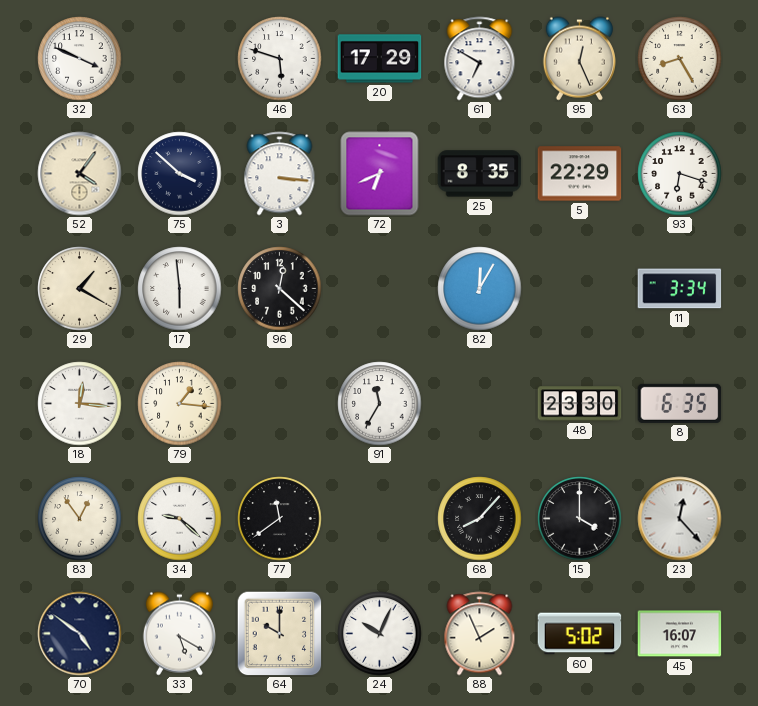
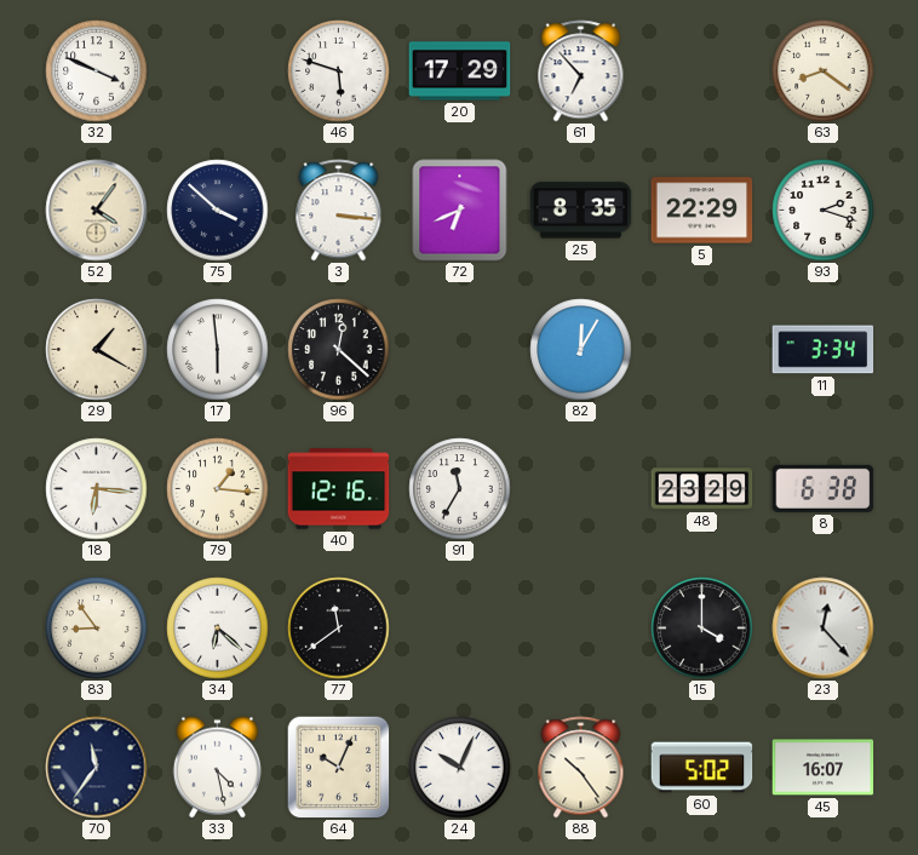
61: 6:50 -> 6:53 (581, 71)
95: 12:26 -> none (579, 59)
63: 8:25 -> 8:21 (824, 71)
93: 6:18 -> 2:18 (824, 211)
18: 12:16 -> 6:16 (97, 489)
40: none -> 12:16 (339, 489)
48: 23:30 -> 23:29 (702, 489)
8: 6:35 -> 6:38 (824, 488)
83: 12:54 -> 8:54 (97, 629)
34: 9:22 -> 6:22 (218, 629)
68: 8:07 -> none (480, 519)
70: 4:51 -> 11:36 (97, 768)
33: 5:20 -> 4:28 (217, 768)
64: 10:00 -> 10:04 (338, 767)
88: 1:56 -> 10:24 (581, 768)
